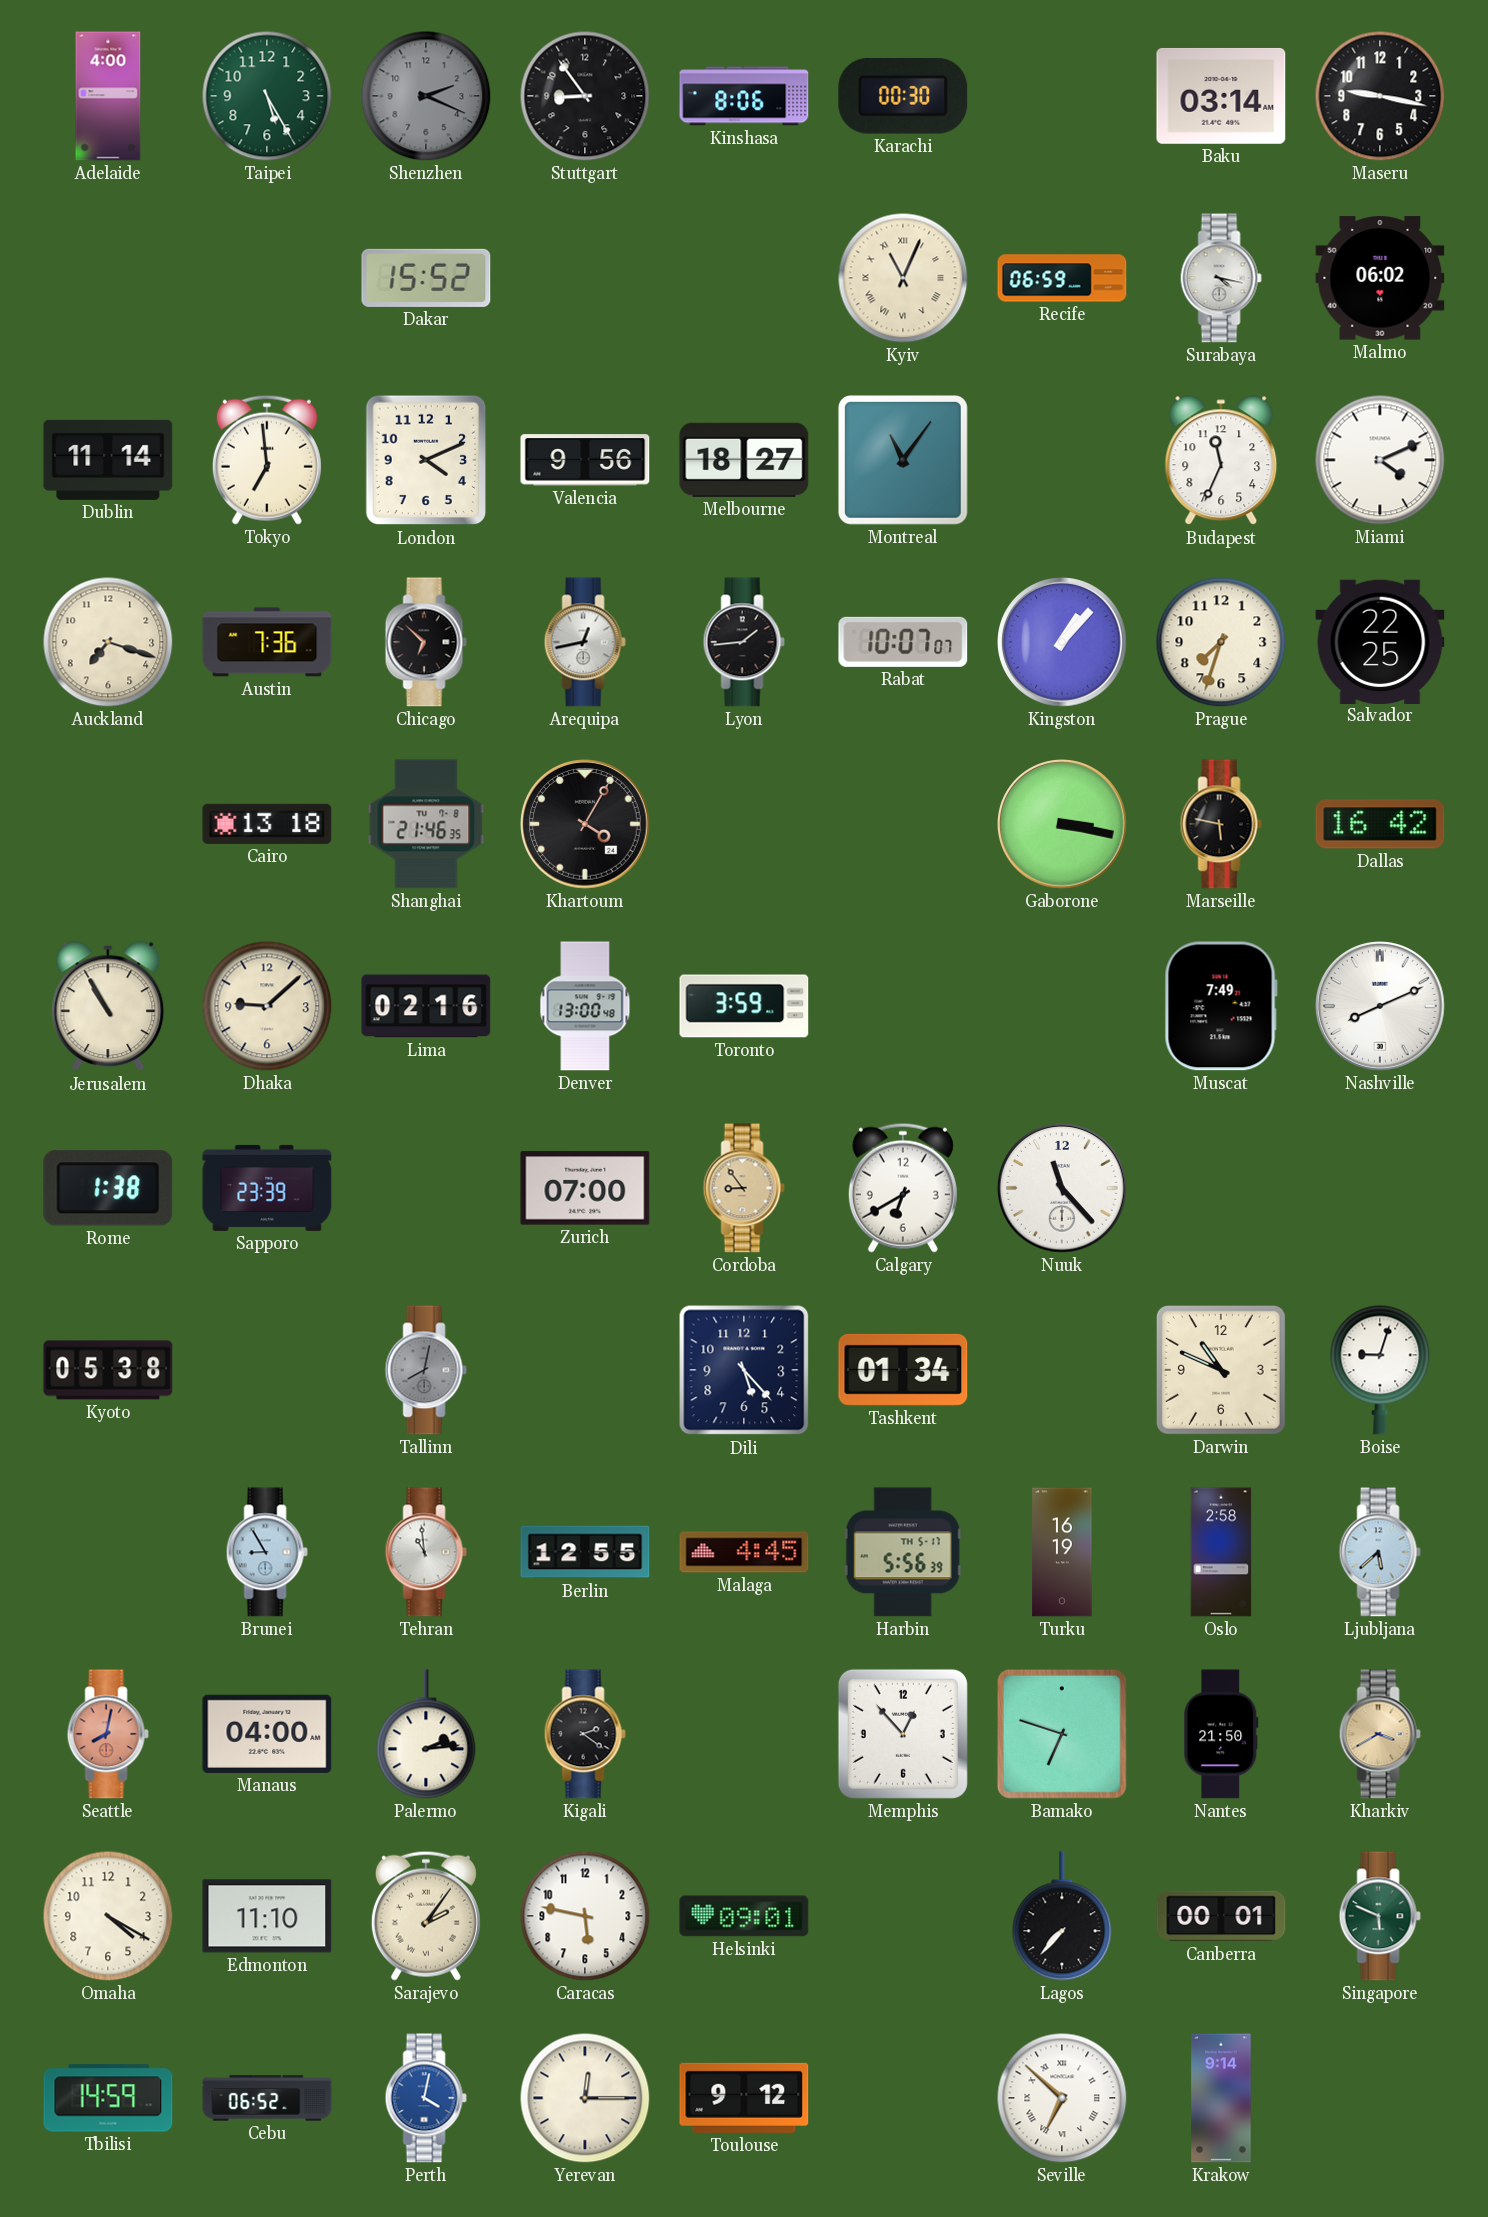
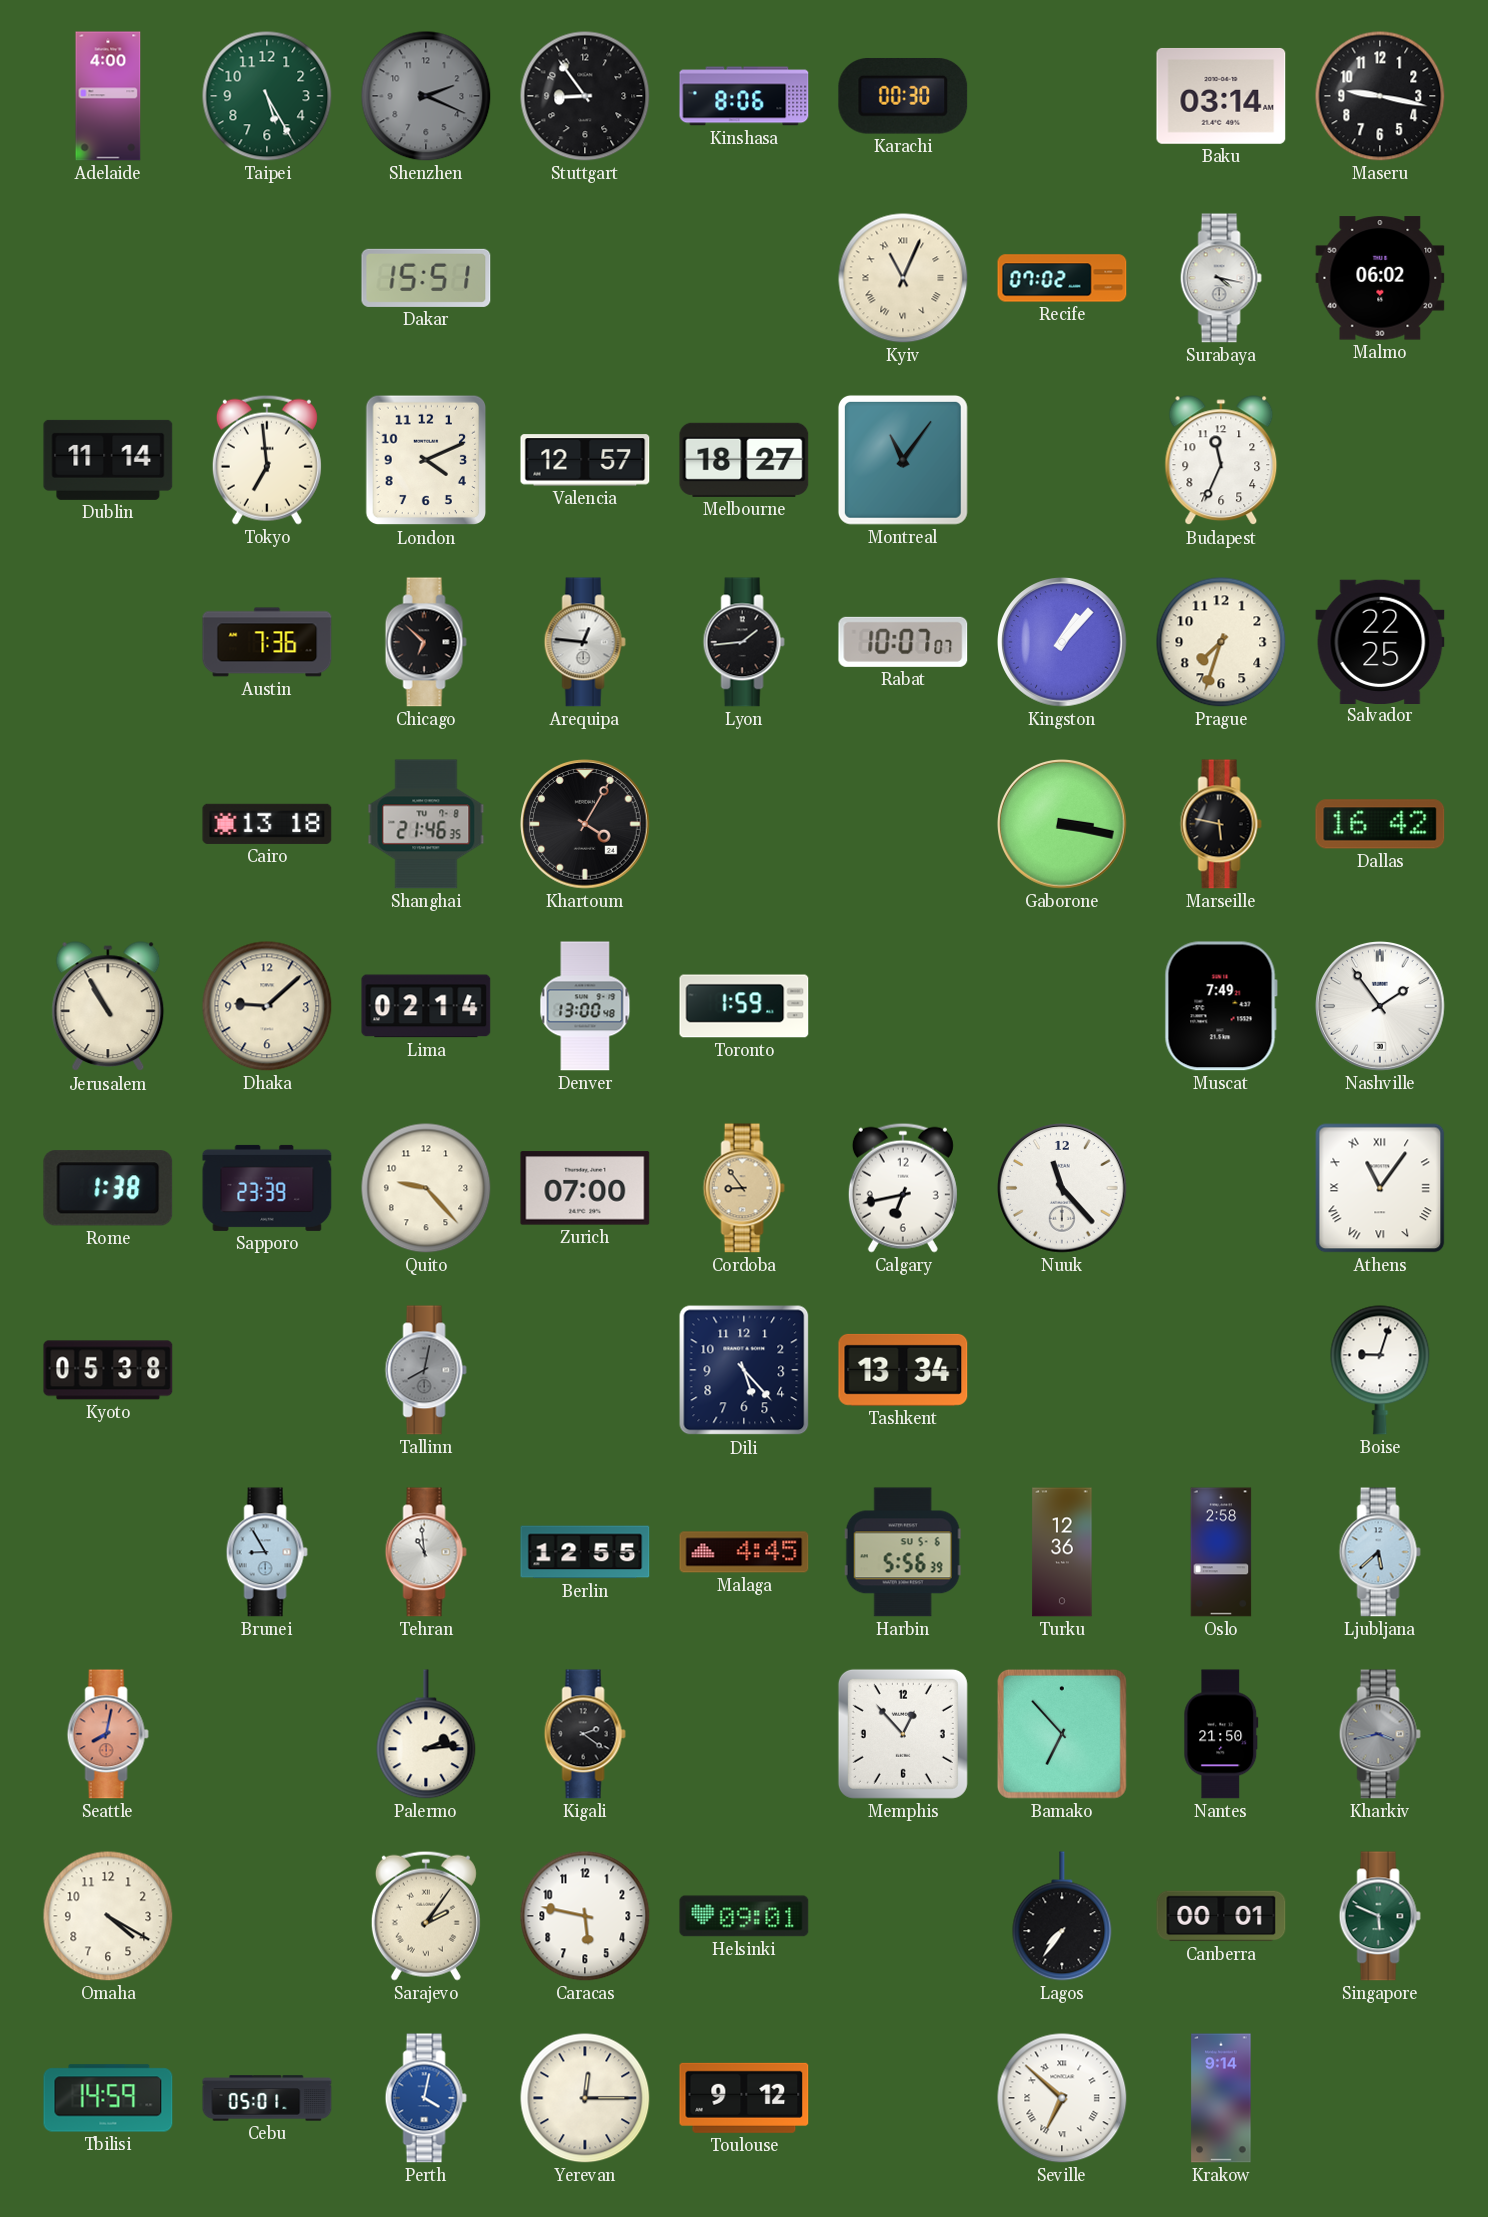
Dakar: 15:52 -> 15:51 (426, 278)
Recife: 06:59 -> 07:02 (1062, 278)
Valencia: 9:56 -> 12:57 (585, 460)
Miami: 4:11 -> none (1380, 460)
Auckland: 7:18 -> none (108, 642)
Arequipa: 12:43 -> 12:46 (585, 642)
Lima: 02:16 -> 02:14 (426, 1006)
Toronto: 3:59 -> 1:59 (744, 1006)
Nashville: 8:11 -> 1:54 (1380, 1006)
Quito: none -> 9:23 (426, 1188)
Calgary: 6:40 -> 6:43 (903, 1188)
Athens: none -> 11:06 (1380, 1188)
Tashkent: 01:34 -> 13:34 (903, 1370)
Darwin: 10:49 -> none (1221, 1370)
Harbin date: TH 5-17 -> SU 5-6 (903, 1552)
Turku: 16:19 -> 12:36 (1062, 1552)
Manaus: 04:00 -> none (267, 1734)
Bamako: 6:48 -> 6:53 (1062, 1734)
Kharkiv: 3:40 -> 3:43 (1380, 1734)
Kharkiv dial: champagne -> grey (1380, 1734)
Edmonton: 11:10 -> none (267, 1916)
Lagos: 7:37 -> 7:36 (1062, 1916)
Cebu: 06:52 -> 05:01 (267, 2098)
